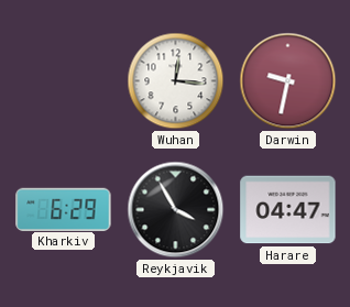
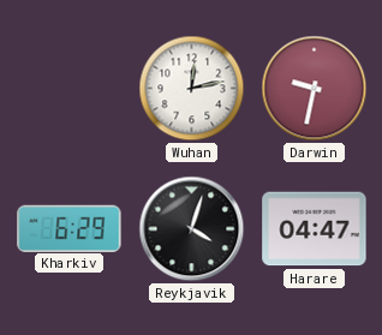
Wuhan: 12:16 -> 12:13 (192, 89)
Reykjavik: 3:55 -> 4:03 (192, 229)
